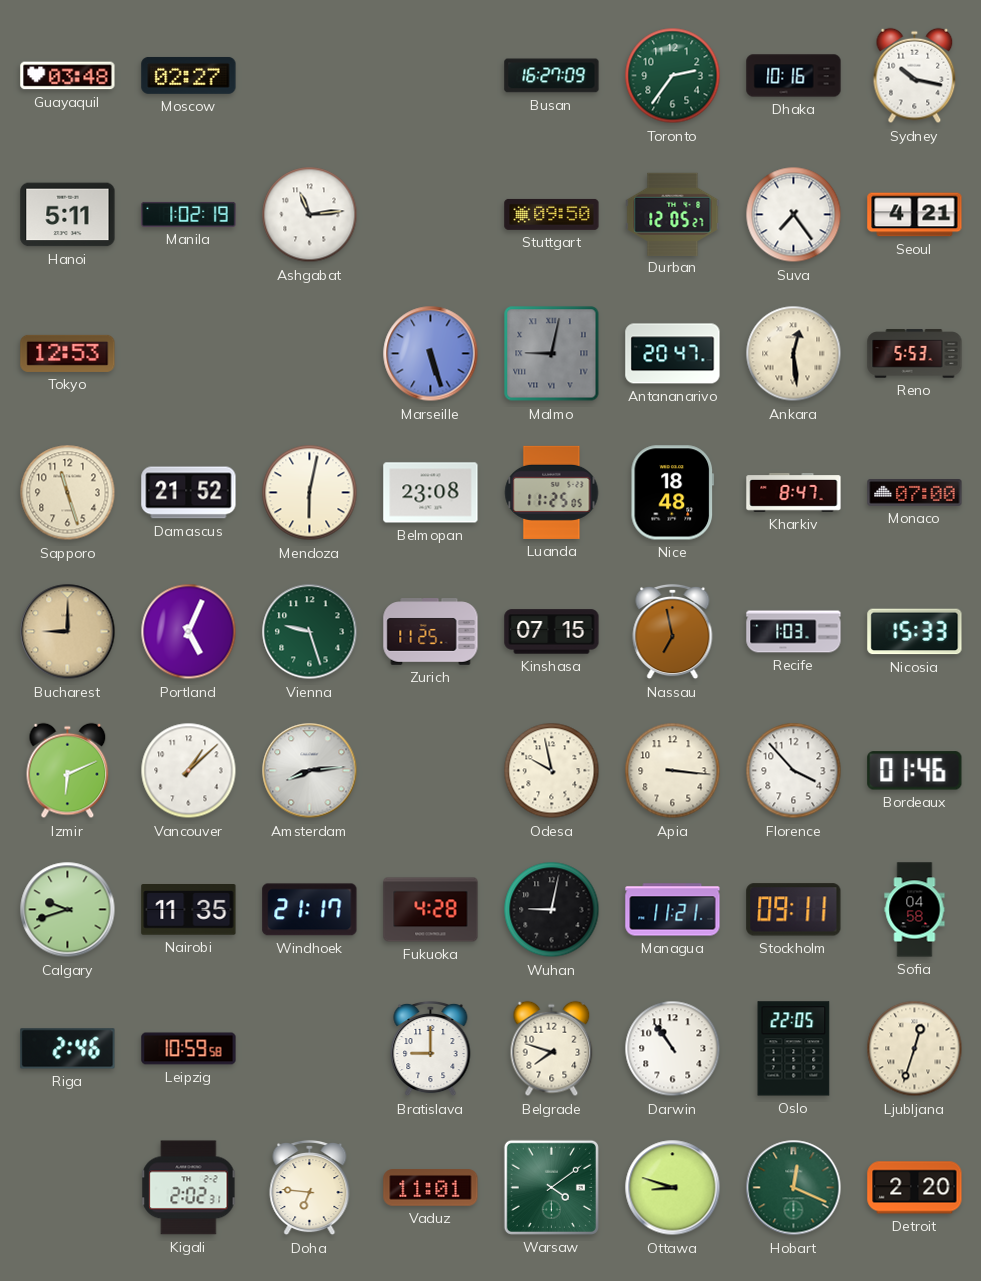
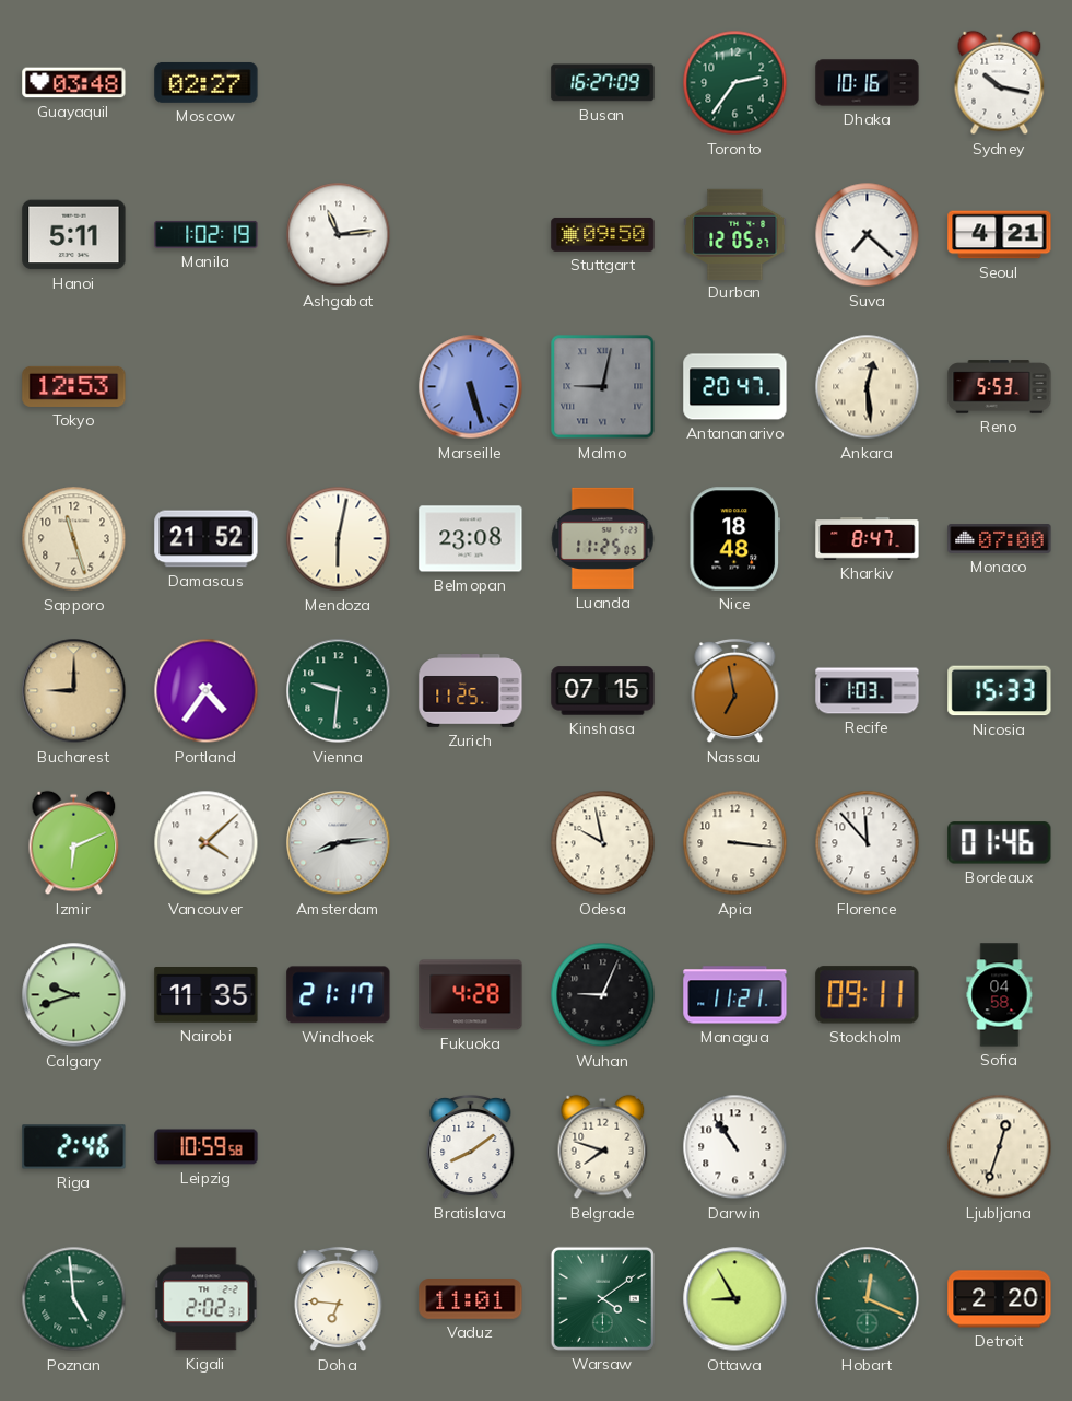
Suva: 7:24 -> 7:22 (868, 235)
Portland: 5:04 -> 4:36 (207, 691)
Vienna: 9:27 -> 9:31 (339, 691)
Vancouver: 1:08 -> 4:08 (207, 843)
Florence: 3:53 -> 11:53 (868, 843)
Wuhan: 9:02 -> 9:04 (603, 995)
Bratislava: 9:00 -> 8:09 (471, 1147)
Oslo: 22:05 -> none (794, 1049)
Poznan: none -> 4:59 (74, 1299)
Ottawa: 8:48 -> 8:55 (735, 1299)
